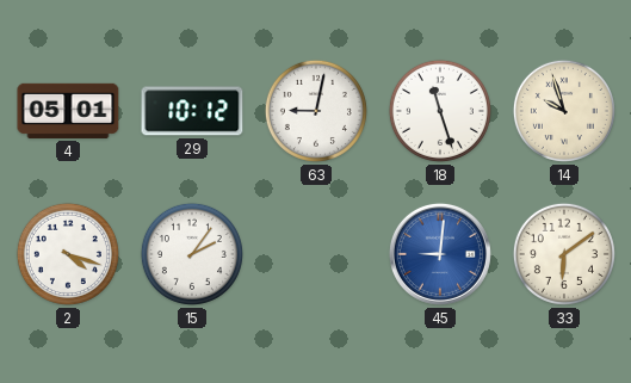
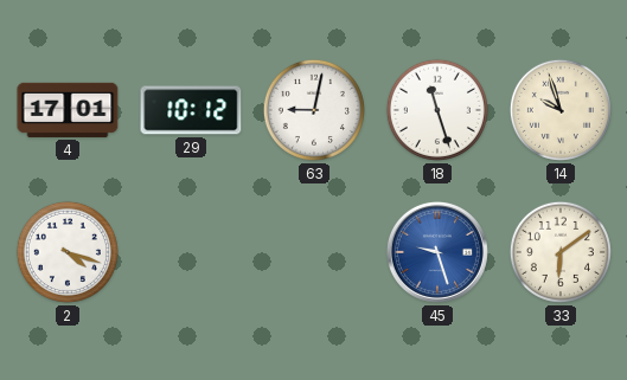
4: 05:01 -> 17:01 (68, 110)
15: 2:06 -> none (192, 254)
45: 9:01 -> 9:27 (437, 252)
